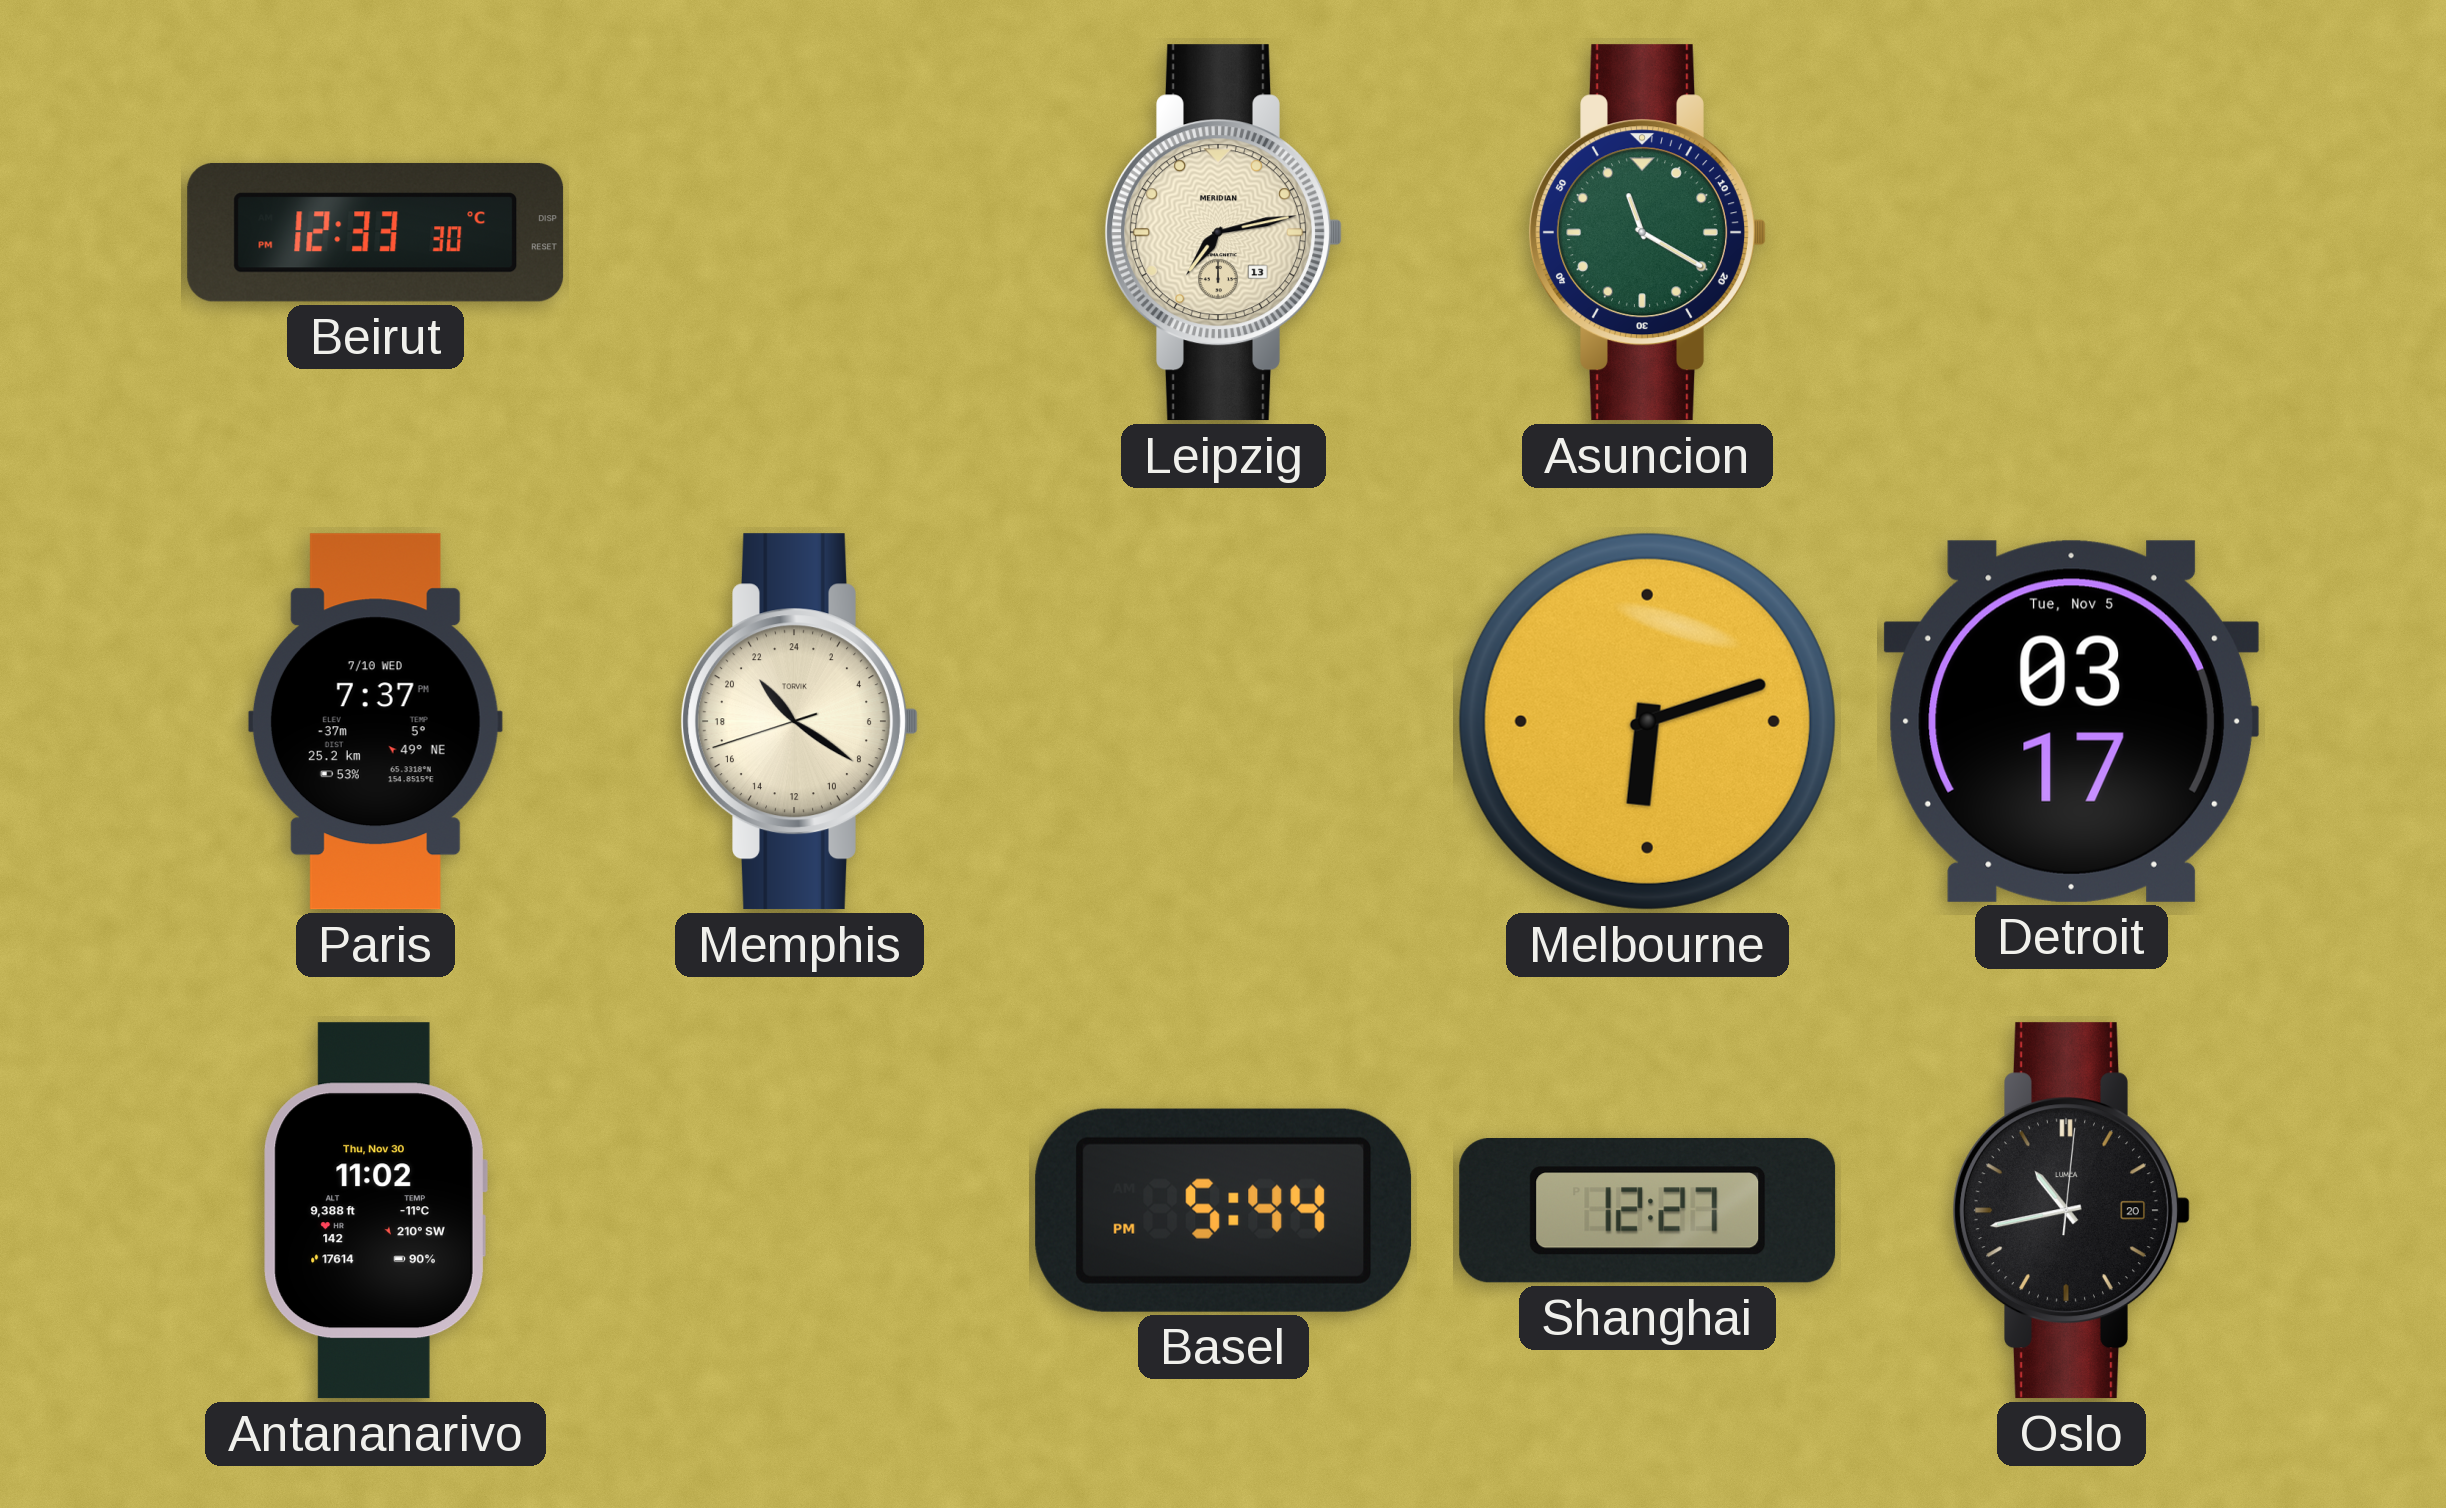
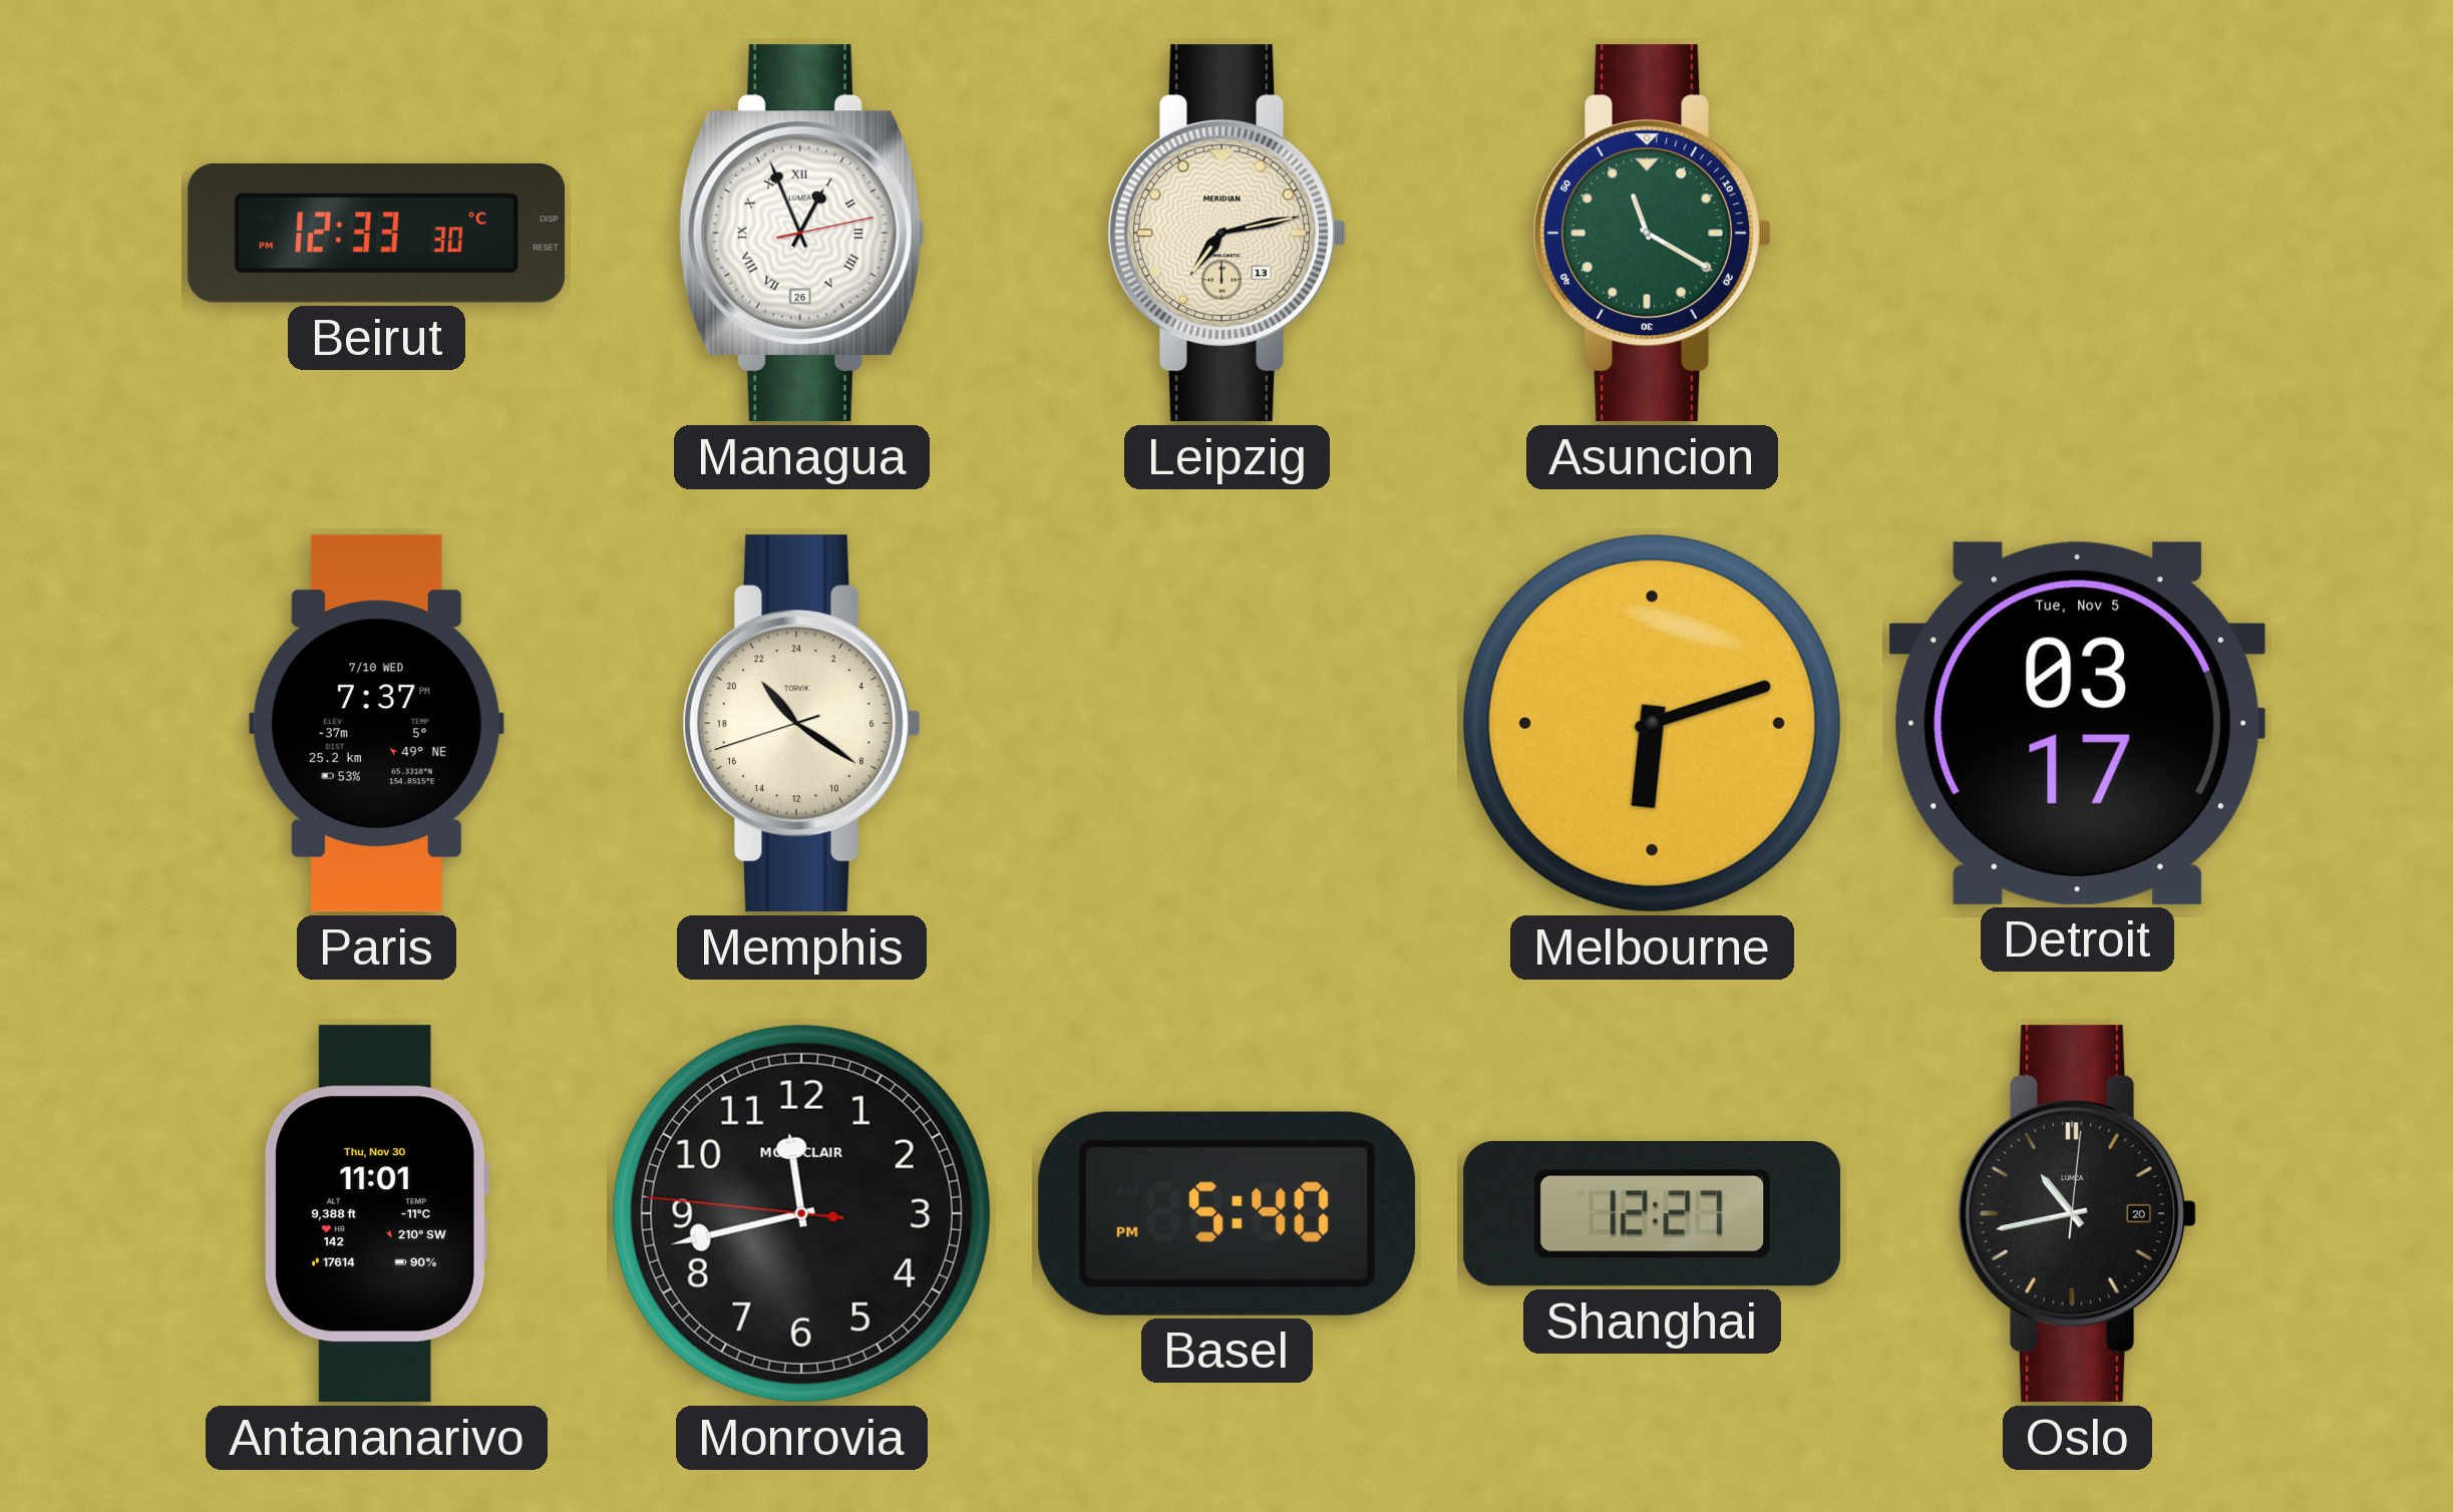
Managua: none -> 12:56 (801, 234)
Antananarivo: 11:02 -> 11:01 (376, 1214)
Monrovia: none -> 11:42 (801, 1213)
Basel: 5:44 -> 5:40 (1228, 1213)
